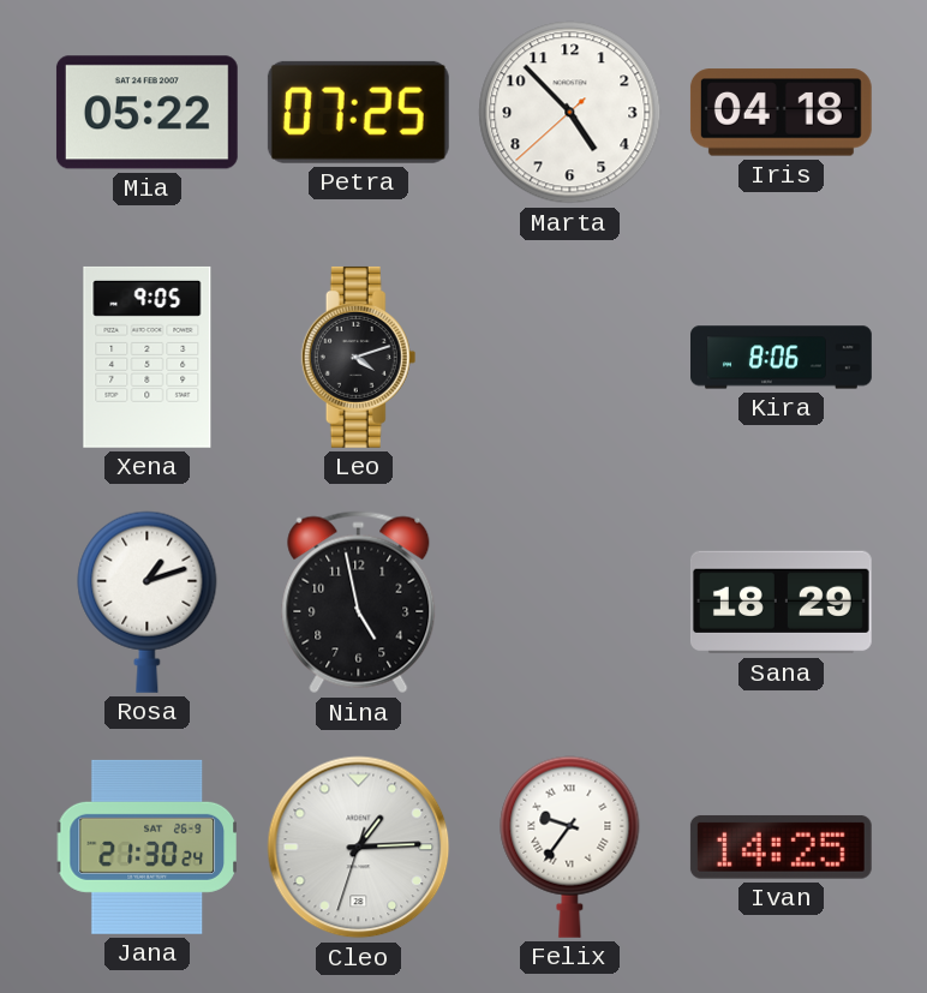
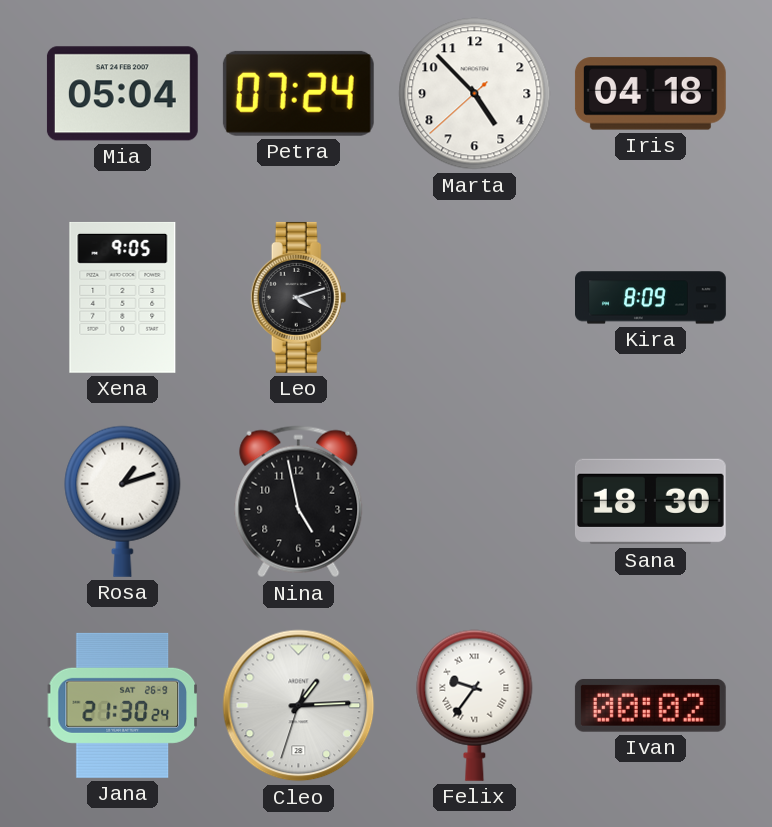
Mia: 05:22 -> 05:04 (122, 94)
Petra: 07:25 -> 07:24 (298, 93)
Kira: 8:06 -> 8:09 (651, 298)
Sana: 18:29 -> 18:30 (650, 502)
Ivan: 14:25 -> 00:02 (650, 705)
